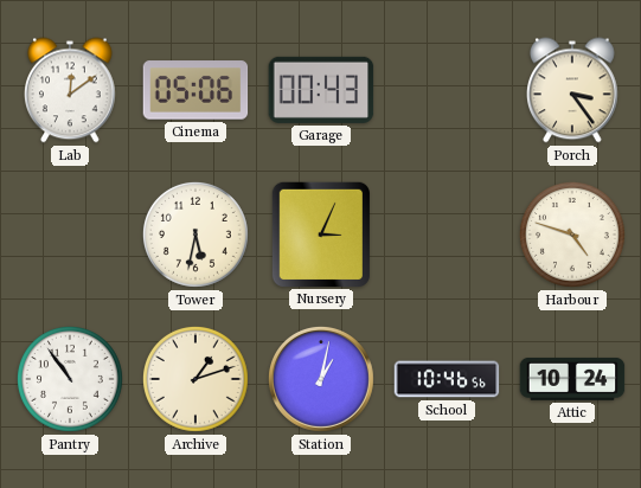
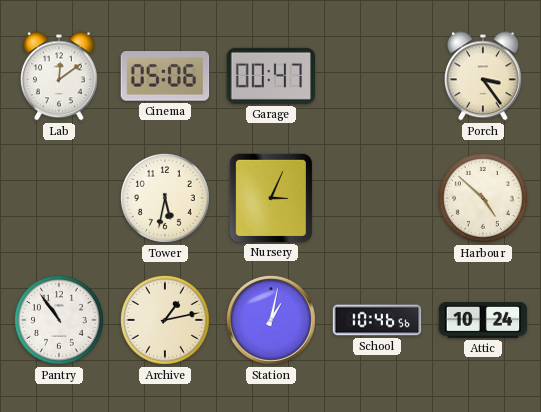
Garage: 00:43 -> 00:47 (271, 76)
Harbour: 4:48 -> 4:52 (483, 198)
Archive: 1:12 -> 1:13 (165, 320)
